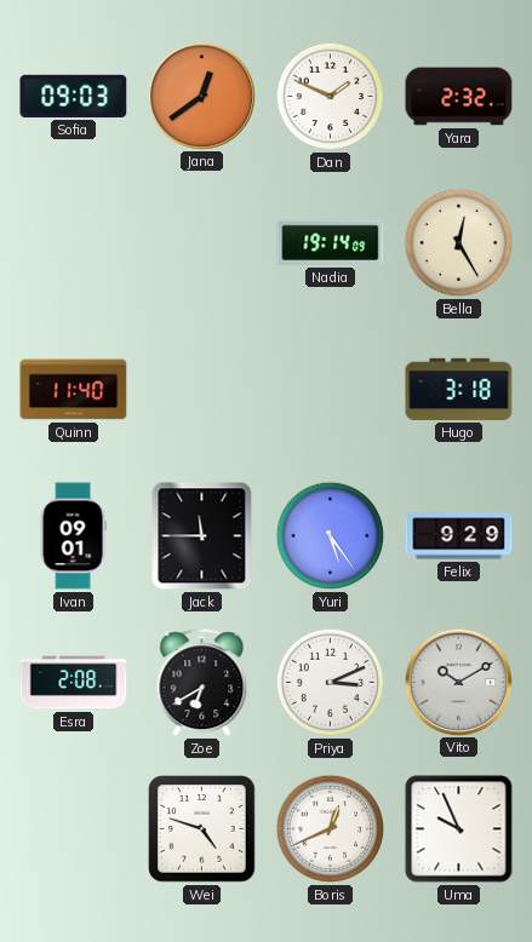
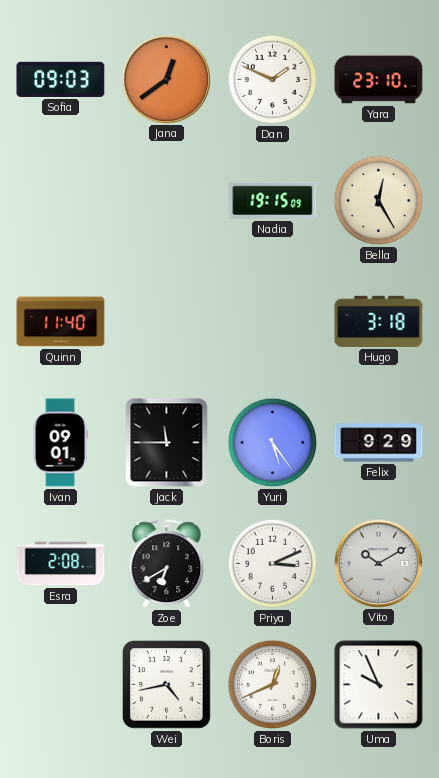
Yara: 2:32 -> 23:10 (379, 80)
Nadia: 19:14 -> 19:15 (273, 200)
Wei: 4:48 -> 4:43 (167, 685)
